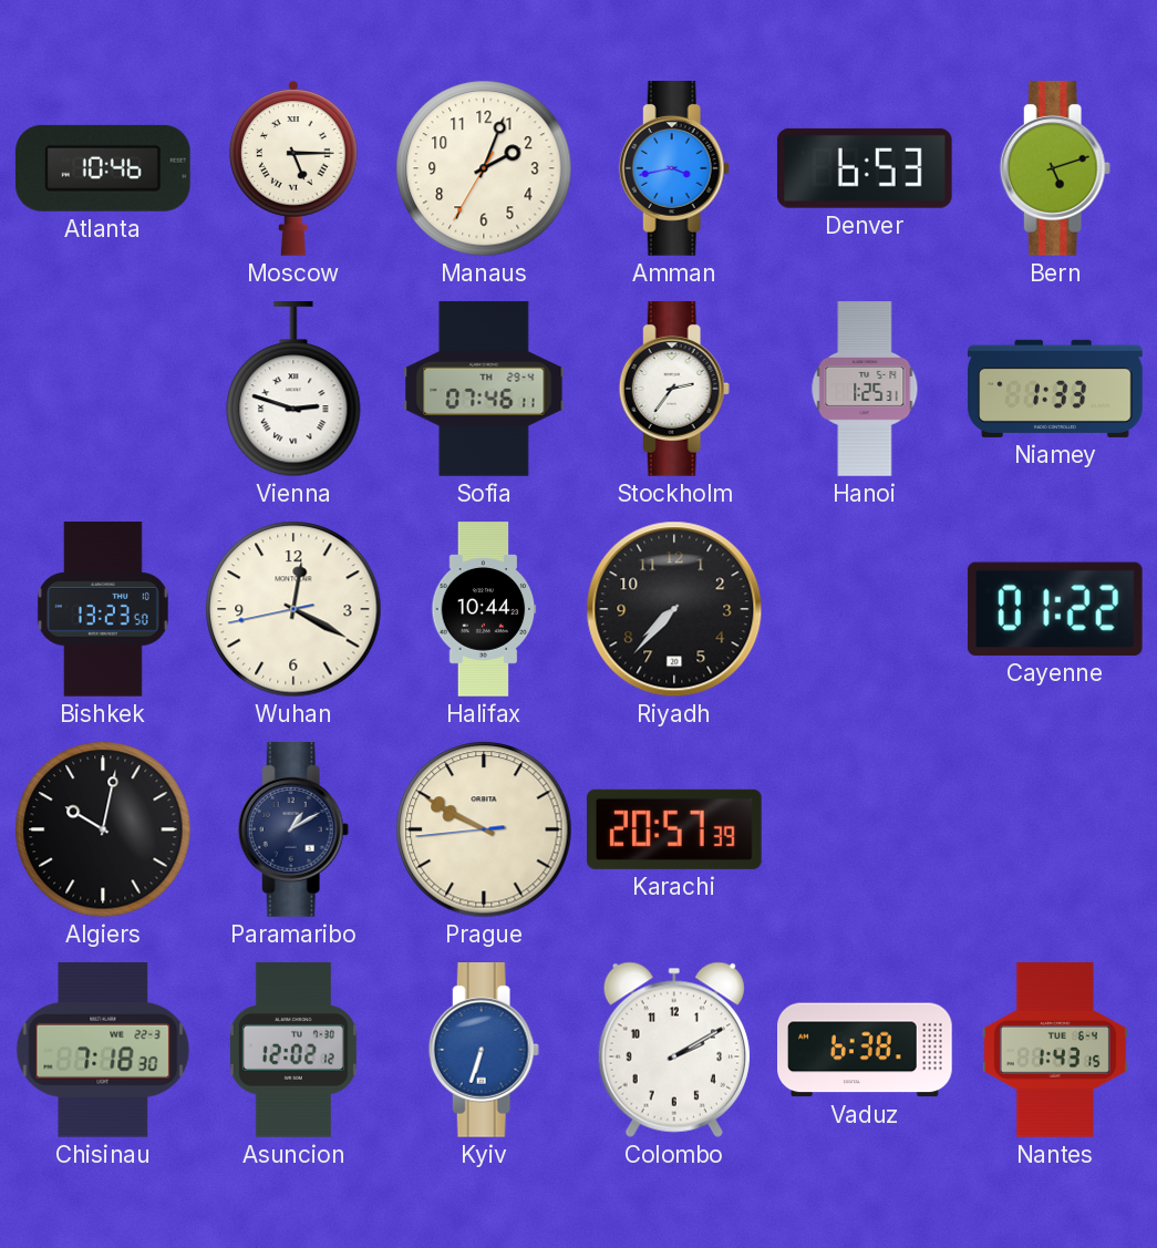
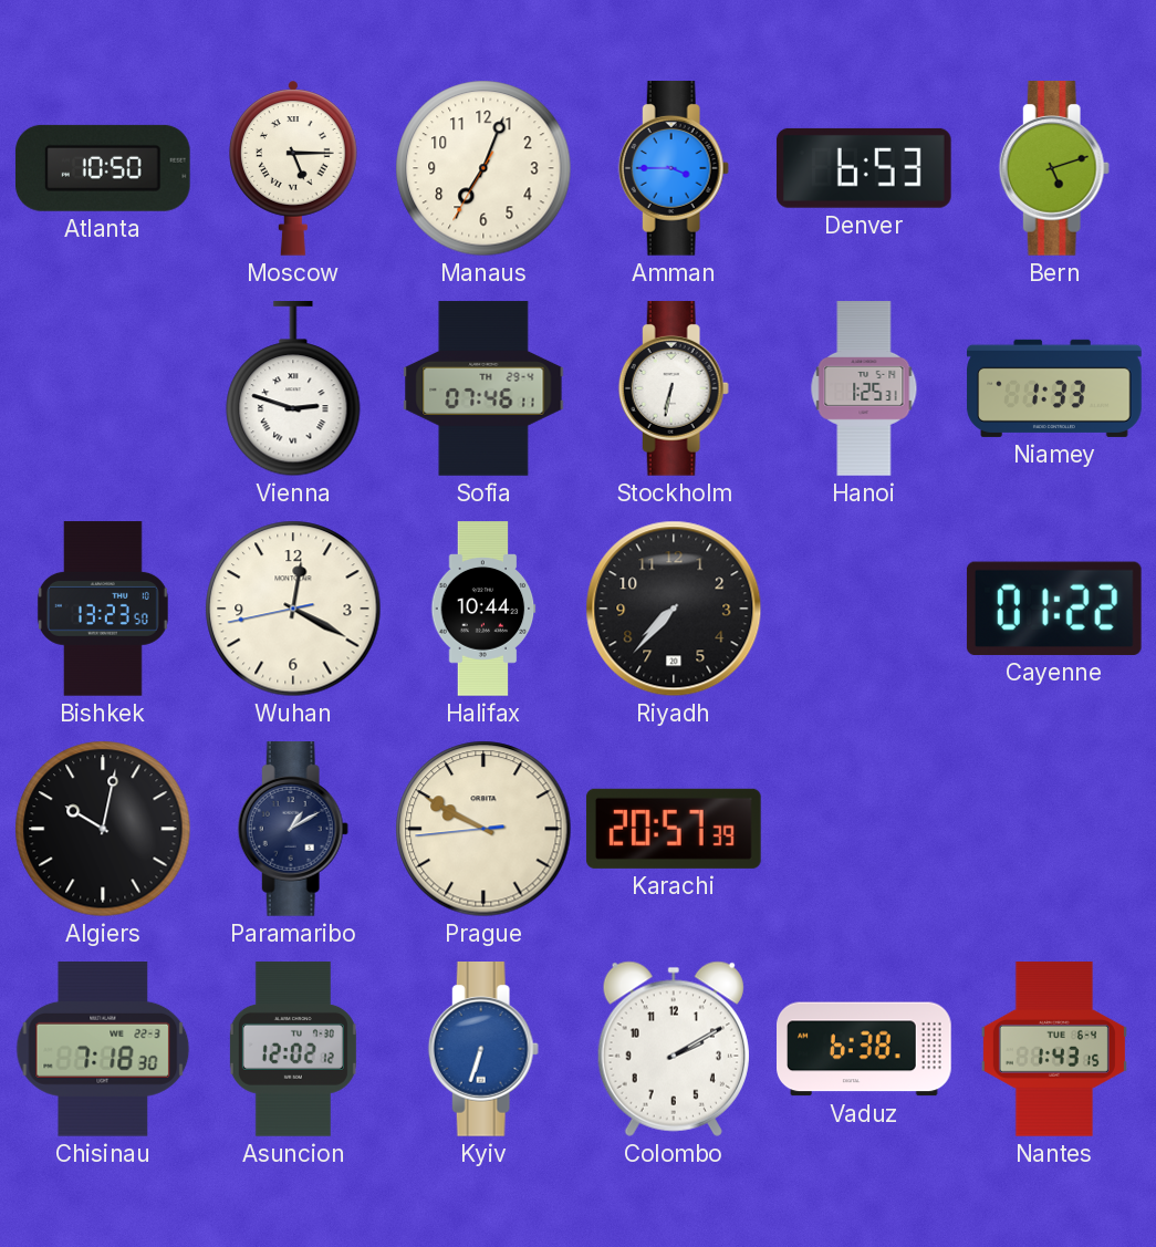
Atlanta: 10:46 -> 10:50 (103, 168)
Manaus: 2:03 -> 7:03 (483, 168)
Amman: 3:43 -> 3:45 (674, 169)
Stockholm: 2:36 -> 6:32 (674, 389)
